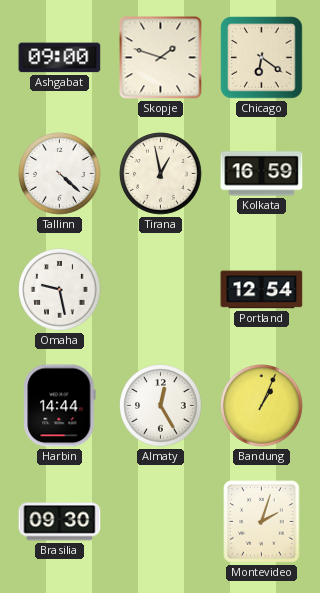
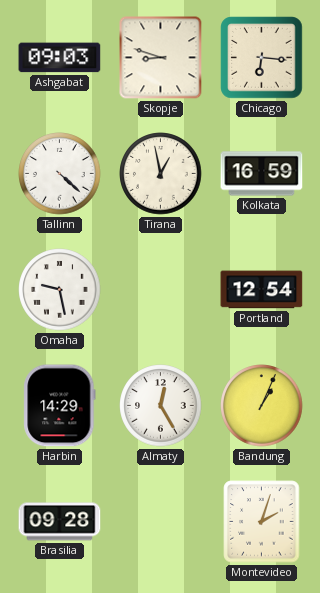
Ashgabat: 09:00 -> 09:03 (60, 58)
Skopje: 1:48 -> 8:48 (161, 58)
Chicago: 6:21 -> 6:16 (262, 58)
Harbin: 14:44 -> 14:29 (60, 406)
Brasilia: 09:30 -> 09:28 (60, 522)
